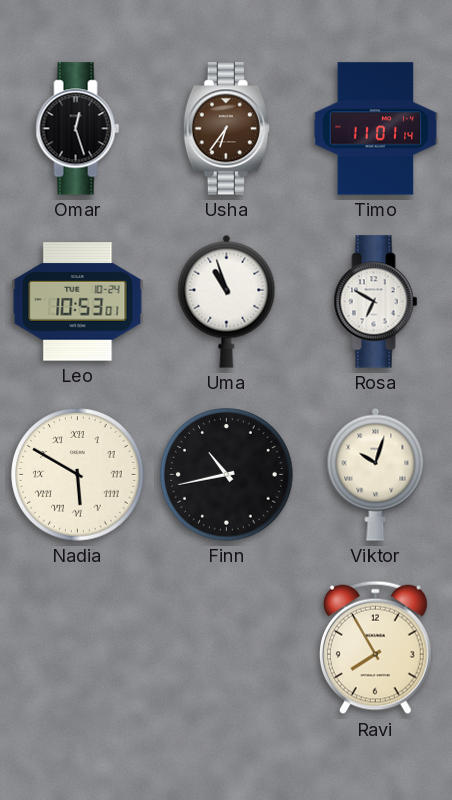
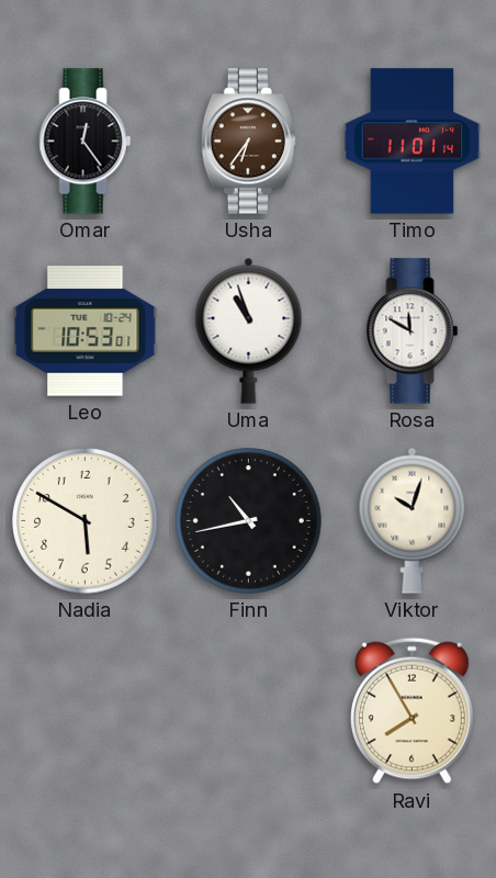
Omar: 12:27 -> 12:24 (86, 142)
Rosa: 6:50 -> 11:50 (413, 331)
Nadia numerals: Roman -> Arabic (86, 521)
